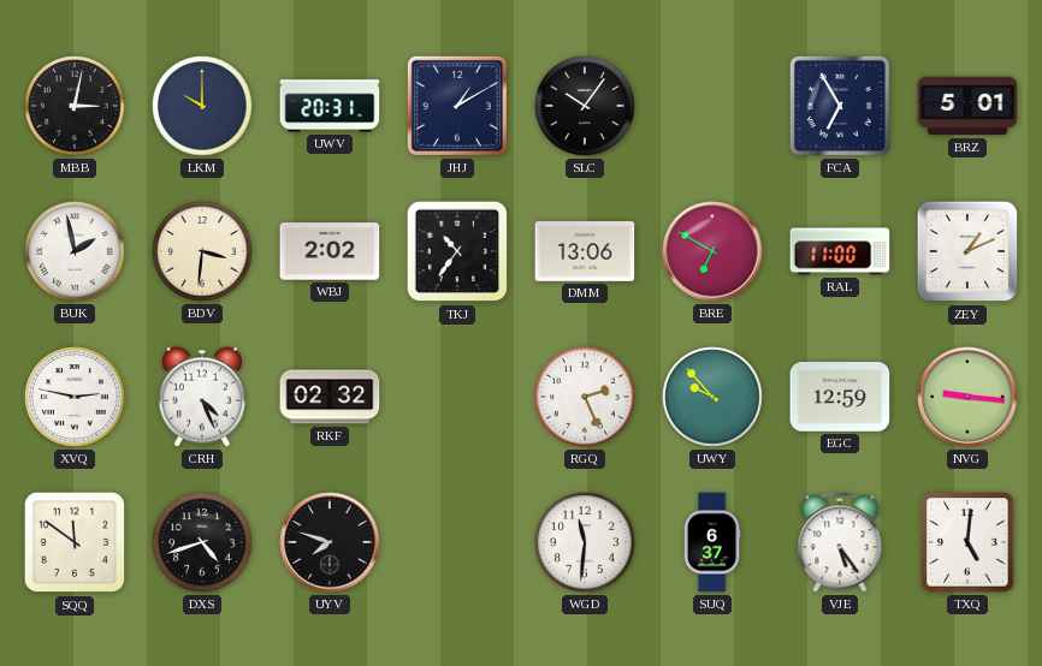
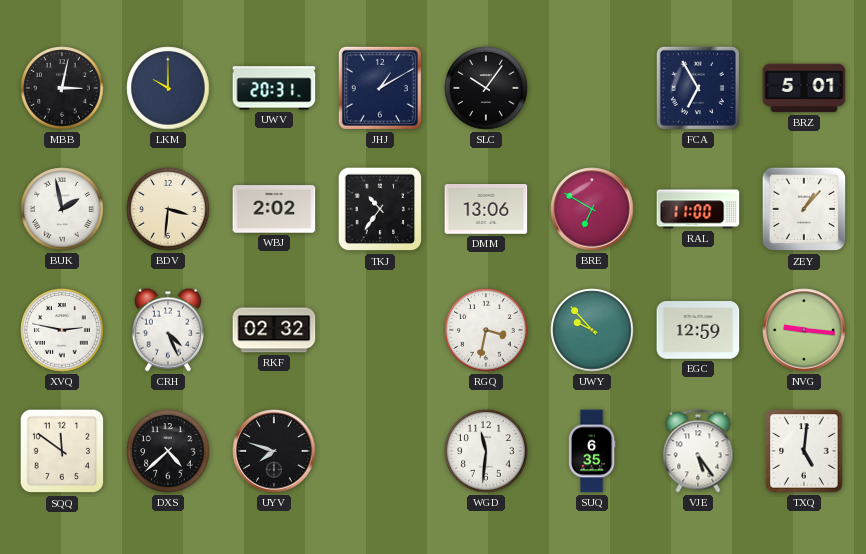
ZEY: 1:11 -> 1:07 (804, 209)
RGQ: 2:26 -> 3:32 (486, 330)
DXS: 4:42 -> 4:38 (168, 451)
SUQ: 6:37 -> 6:35 (592, 451)
